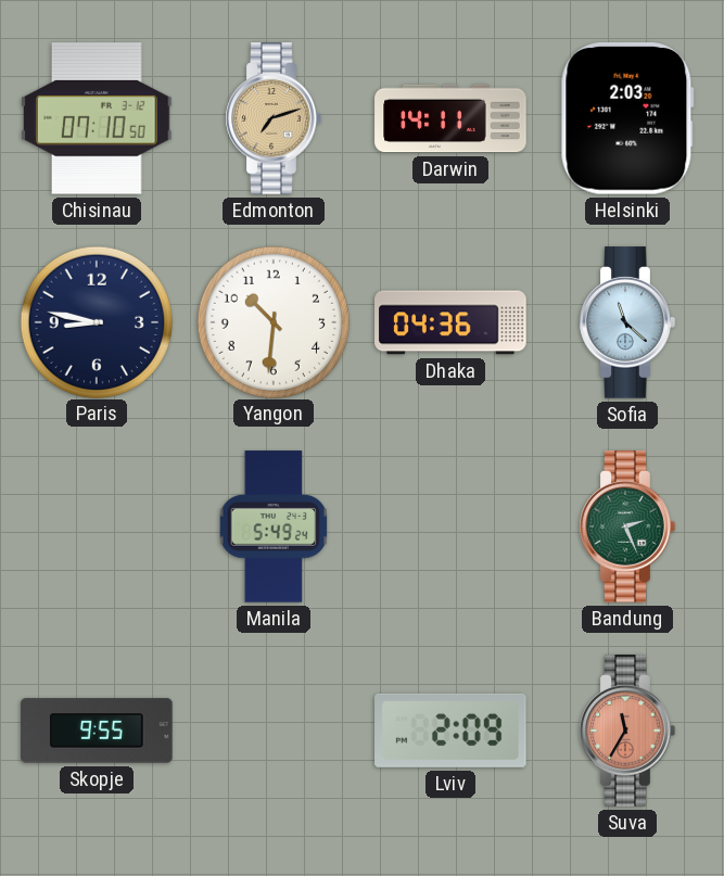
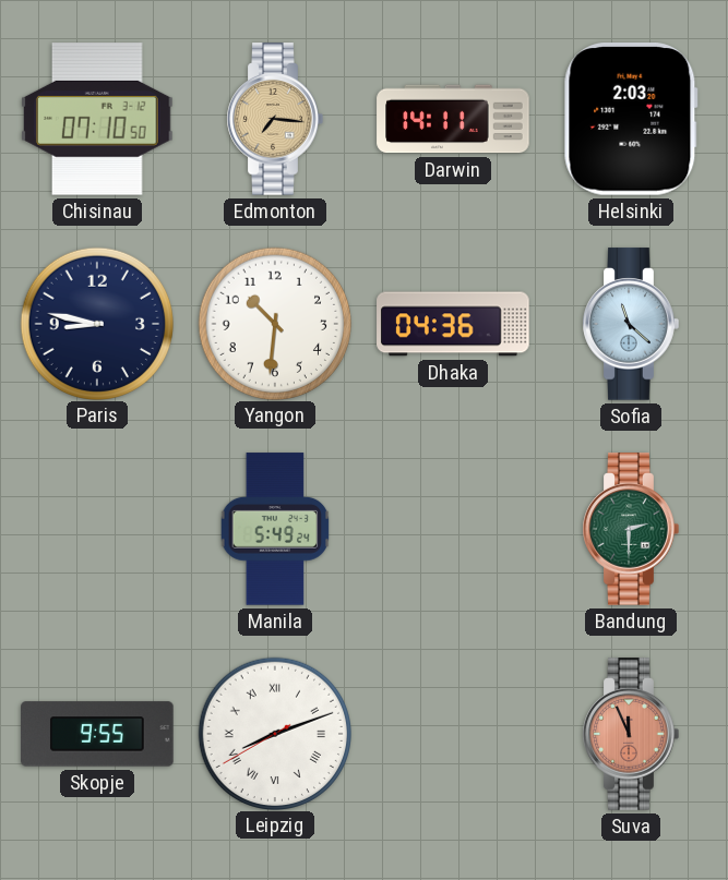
Edmonton: 7:12 -> 7:16 (275, 119)
Bandung: 2:26 -> 2:30 (631, 529)
Leipzig: none -> 8:11 (274, 733)
Lviv: 2:09 -> none (450, 731)
Suva: 11:35 -> 11:56 (631, 734)
